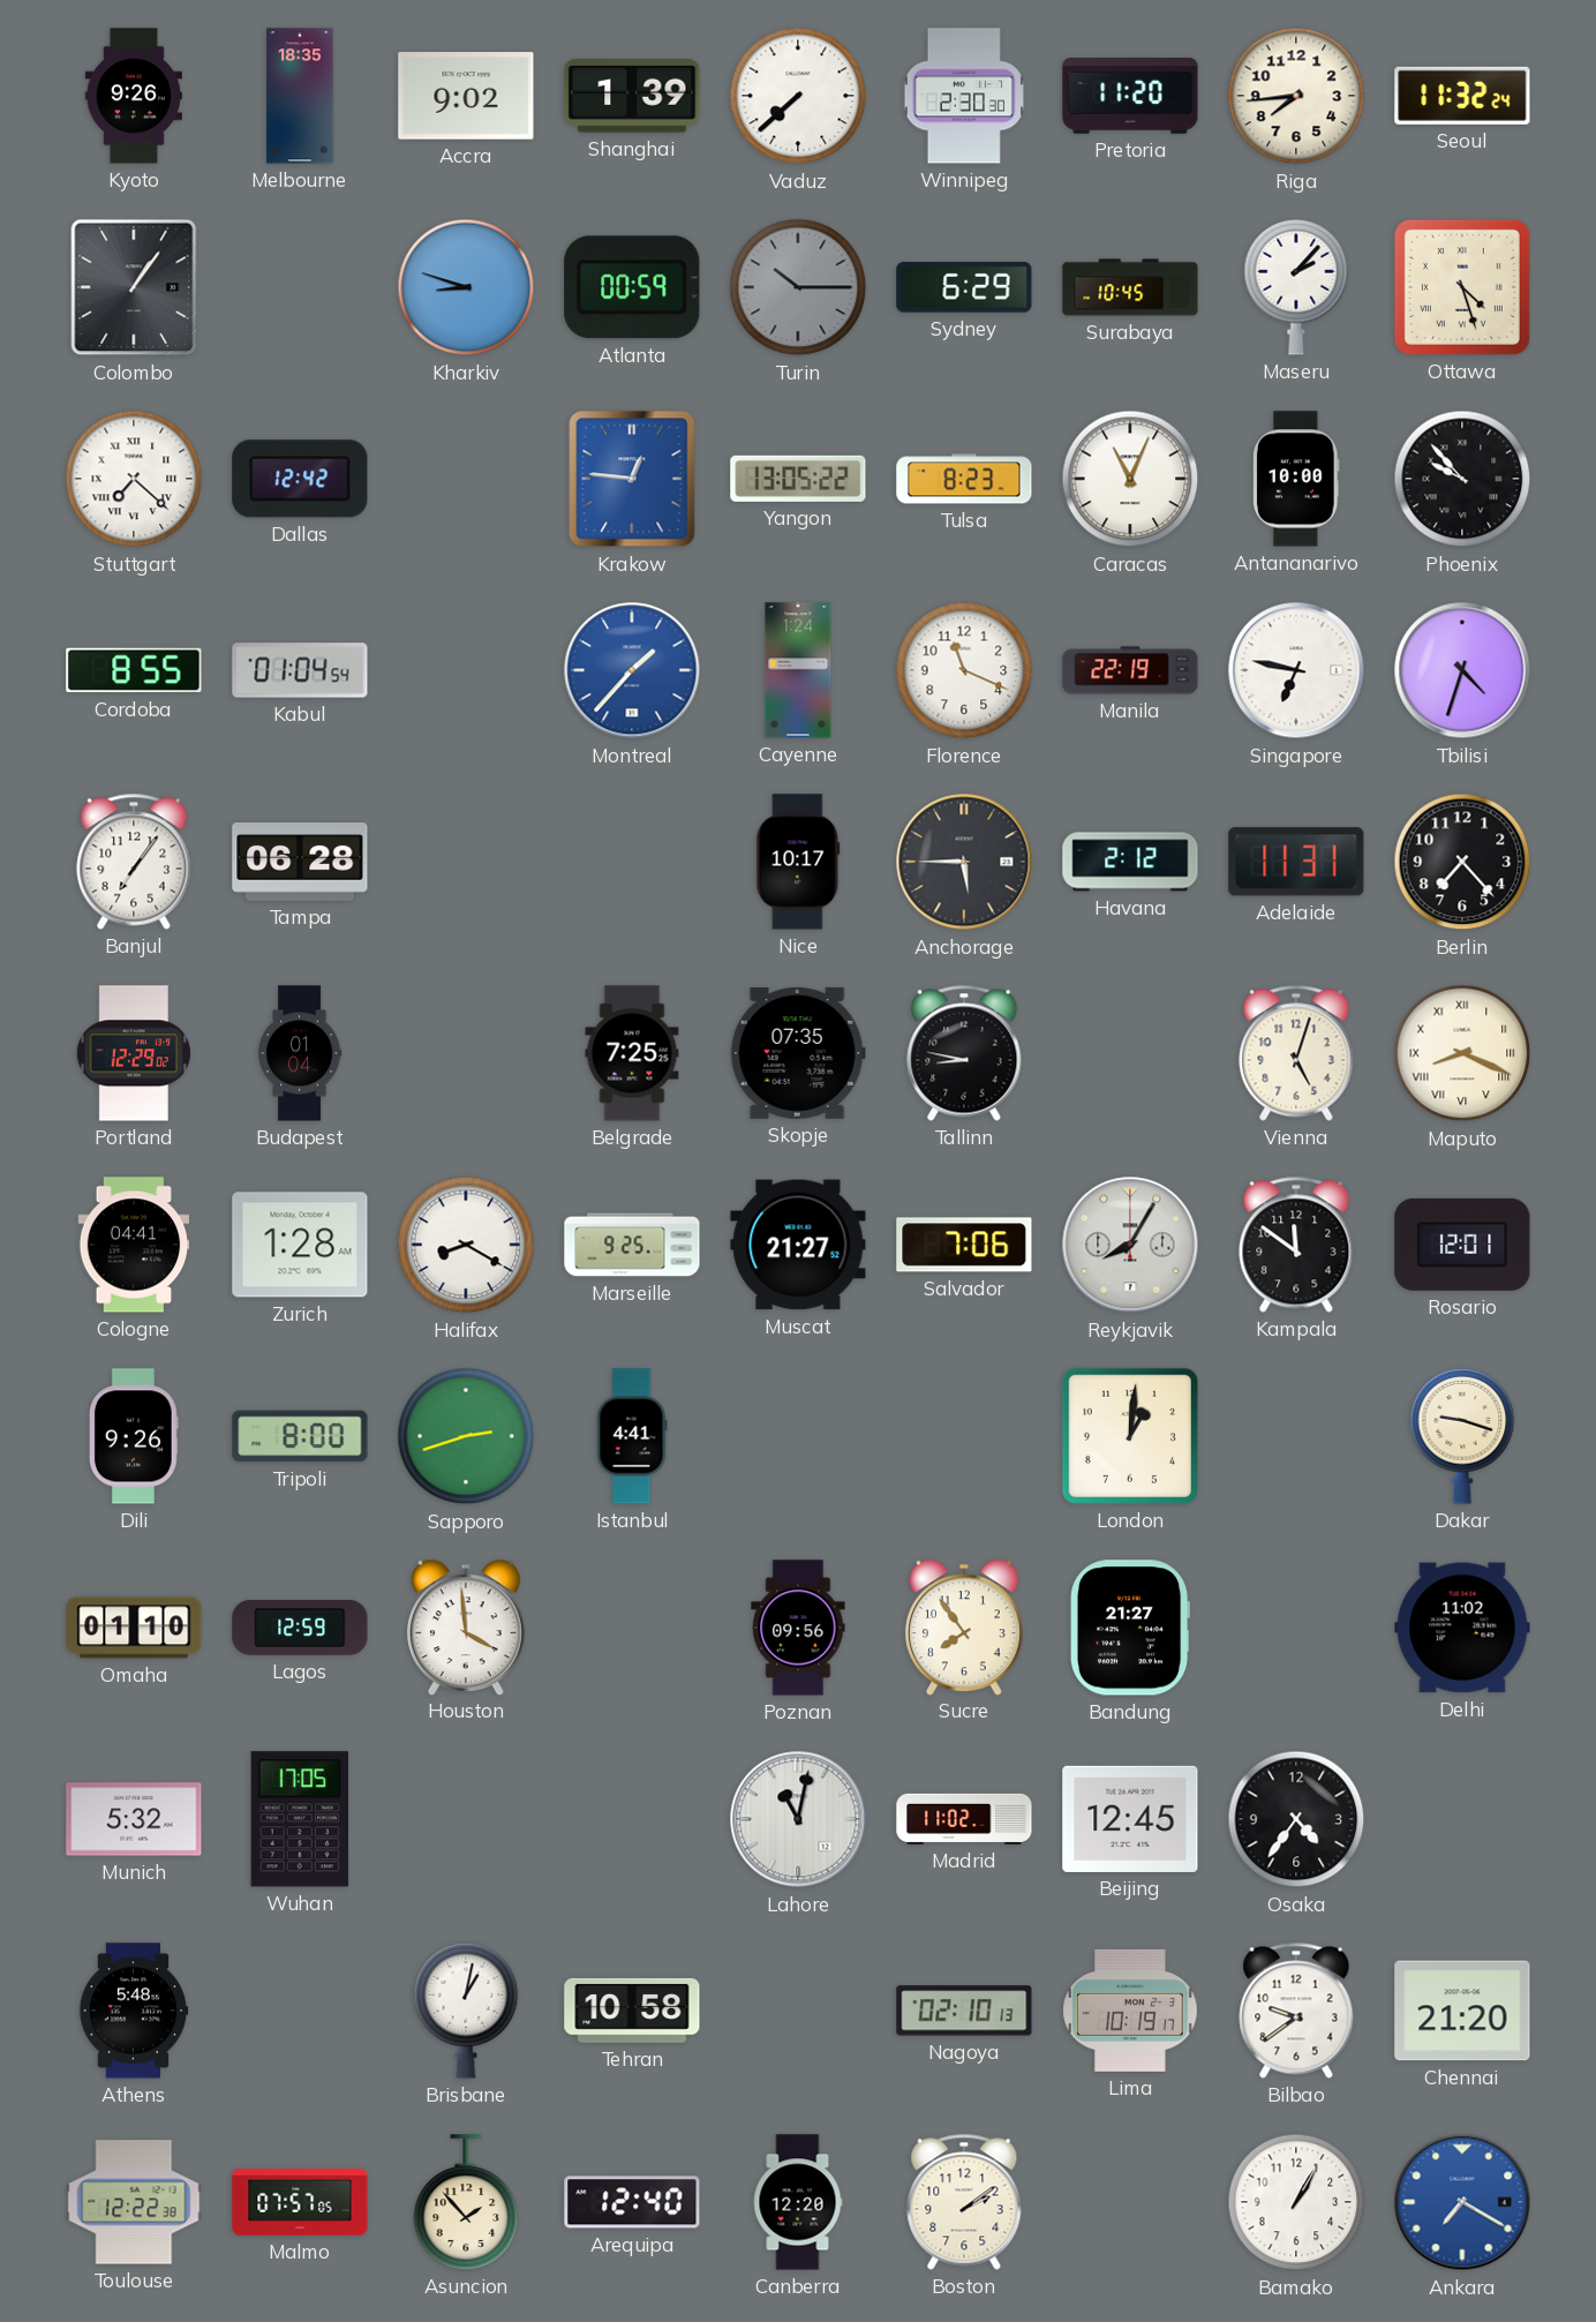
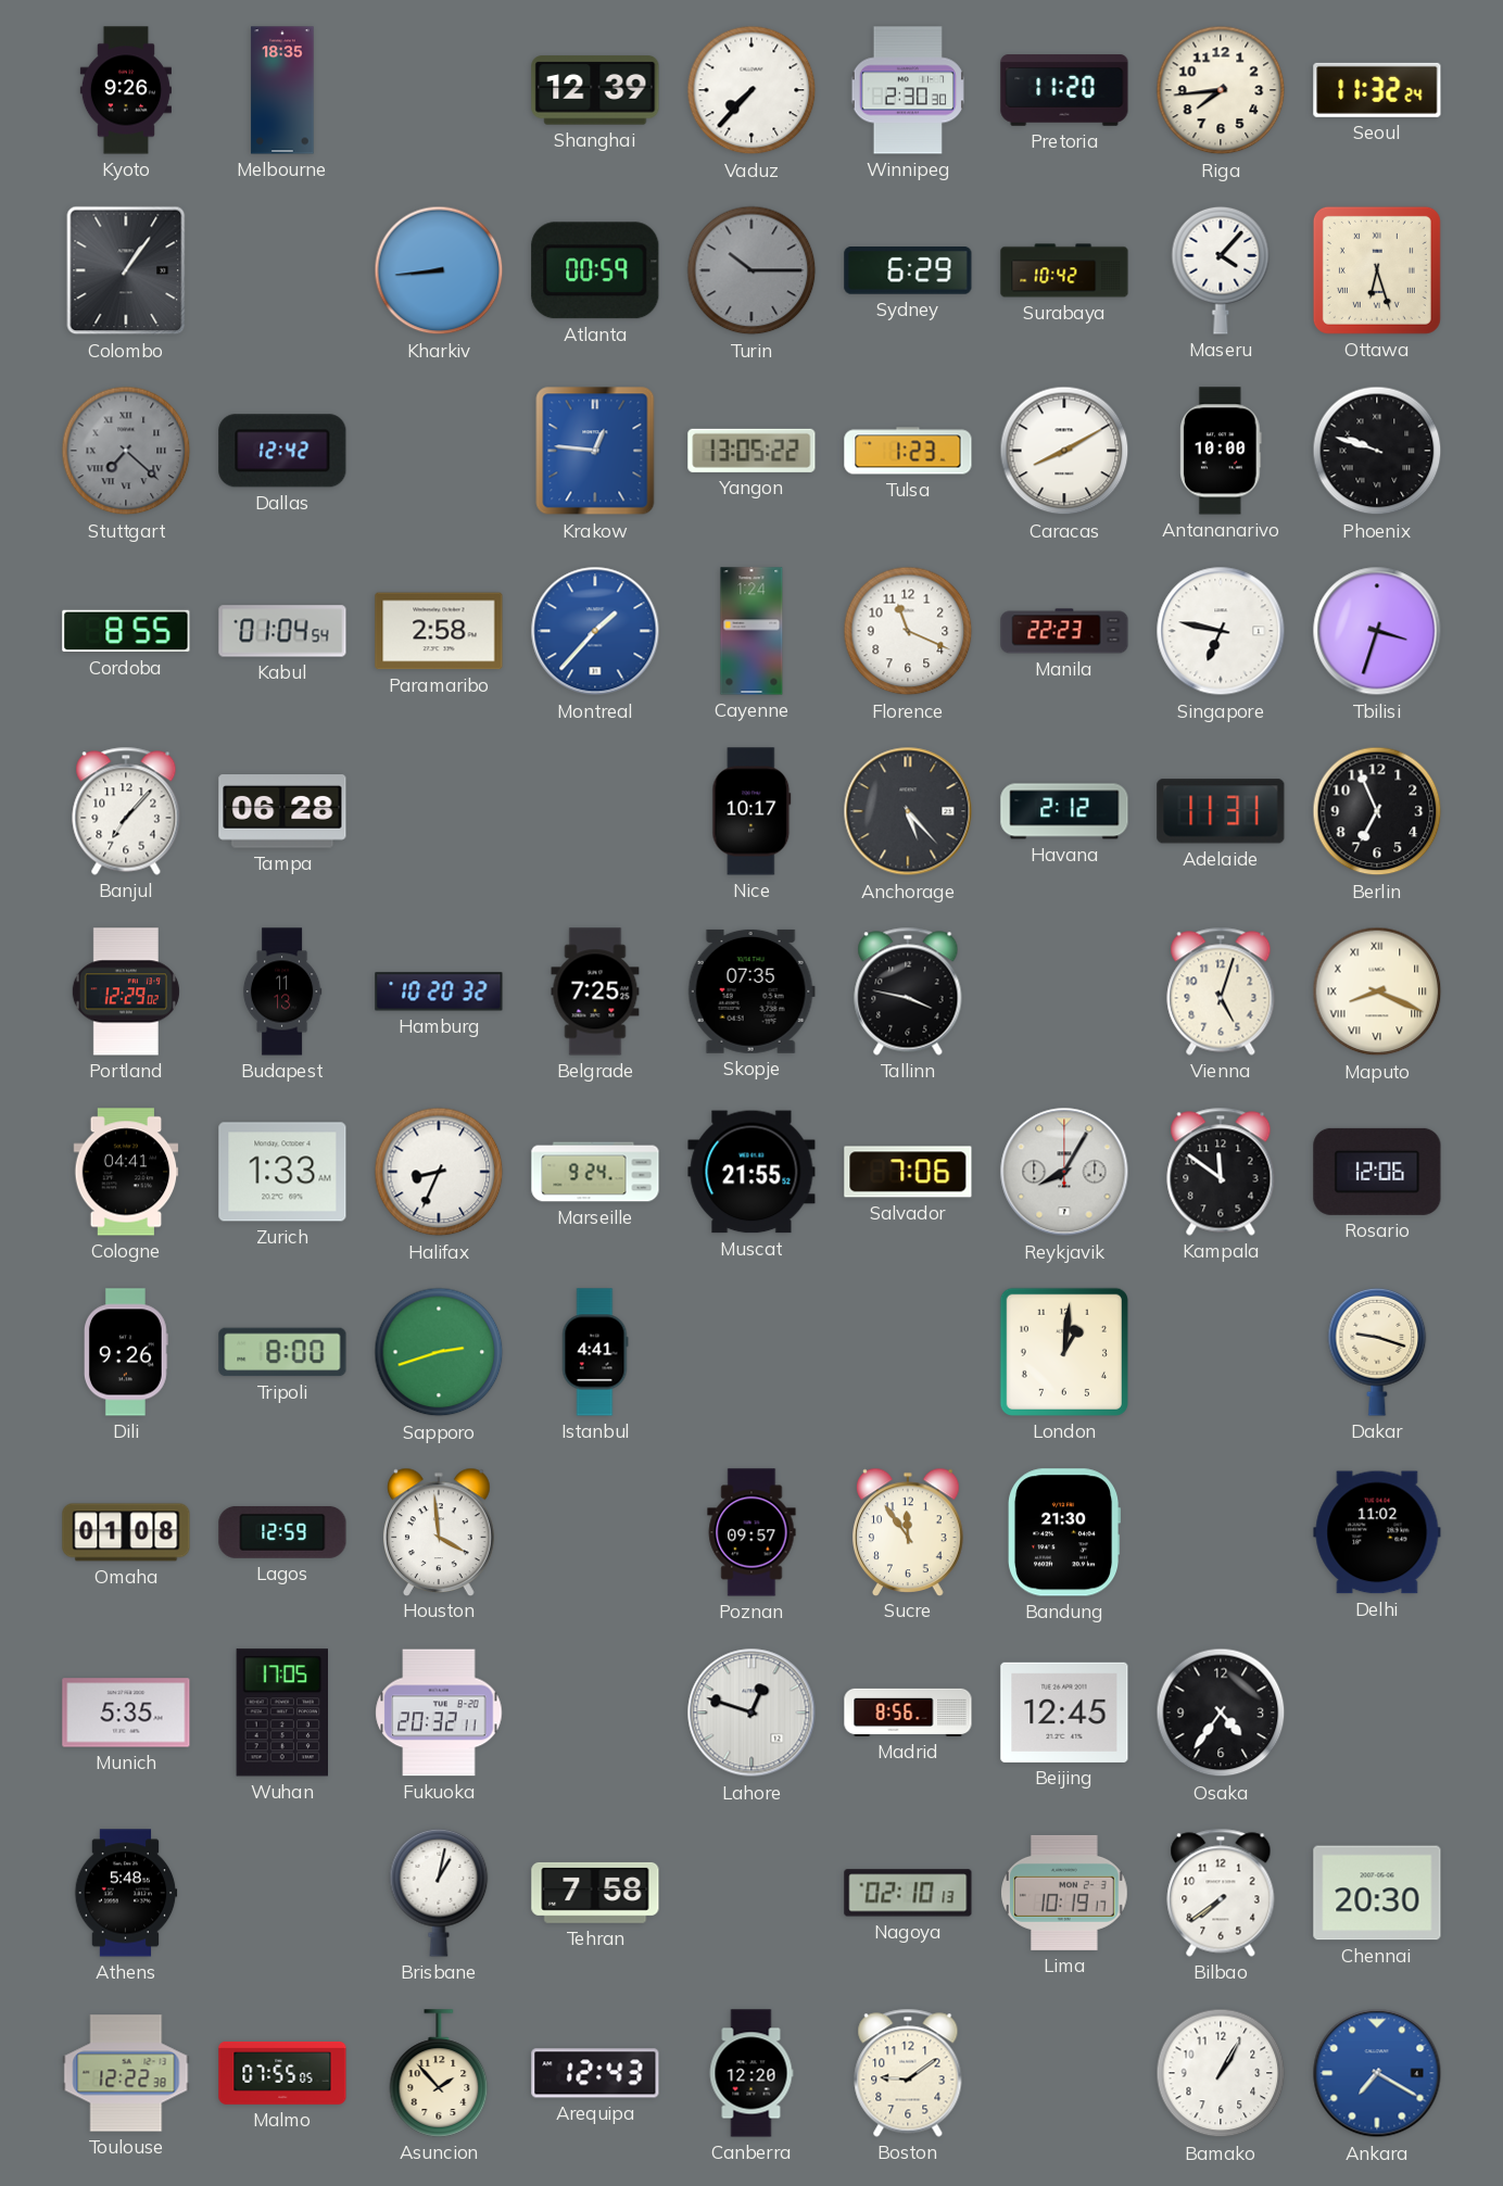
Accra: 9:02 -> none (466, 96)
Shanghai: 1:39 -> 12:39 (595, 90)
Vaduz: 7:38 -> 7:37 (751, 90)
Kharkiv: 8:48 -> 8:44 (439, 270)
Surabaya: 10:45 -> 10:42 (1064, 270)
Maseru: 2:07 -> 4:07 (1221, 270)
Ottawa: 4:27 -> 6:27 (1377, 270)
Stuttgart dial: white -> grey (126, 451)
Tulsa: 8:23 -> 1:23 (908, 451)
Caracas: 11:04 -> 8:10 (1064, 451)
Phoenix: 9:53 -> 9:48 (1377, 451)
Paramaribo: none -> 2:58 (439, 631)
Manila: 22:19 -> 22:23 (1064, 631)
Tbilisi: 4:33 -> 3:33 (1377, 631)
Banjul: 7:06 -> 7:07 (126, 811)
Anchorage: 5:45 -> 5:23 (908, 811)
Berlin: 7:23 -> 6:56 (1377, 811)
Budapest: 01:04 -> 11:13 (282, 991)
Hamburg: none -> 10:20 (439, 991)
Tallinn: 8:47 -> 3:47 (908, 991)
Zurich: 1:28 -> 1:33 (282, 1172)
Halifax: 8:20 -> 8:34 (439, 1172)
Marseille: 9:25 -> 9:24 (595, 1172)
Muscat: 21:27 -> 21:55 (751, 1172)
Rosario: 12:01 -> 12:06 (1377, 1172)
Omaha: 01:10 -> 01:08 (126, 1532)
Poznan: 09:56 -> 09:57 (751, 1532)
Sucre: 7:54 -> 11:54 (909, 1531)
Bandung: 21:27 -> 21:30 (1064, 1532)
Munich: 5:32 -> 5:35 (126, 1713)
Fukuoka: none -> 20:32 (439, 1713)
Lahore: 11:02 -> 12:48 (751, 1713)
Madrid: 11:02 -> 8:56 (908, 1713)
Tehran: 10:58 -> 7:58 (595, 1893)
Bilbao: 9:39 -> 7:39 (1221, 1893)
Chennai: 21:20 -> 20:30 (1377, 1893)
Malmo: 07:57 -> 07:55 (282, 2073)
Arequipa: 12:40 -> 12:43 (595, 2073)
Boston: 2:09 -> 9:09 (908, 2073)
